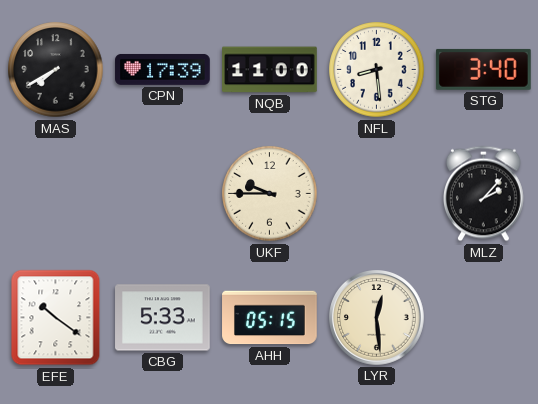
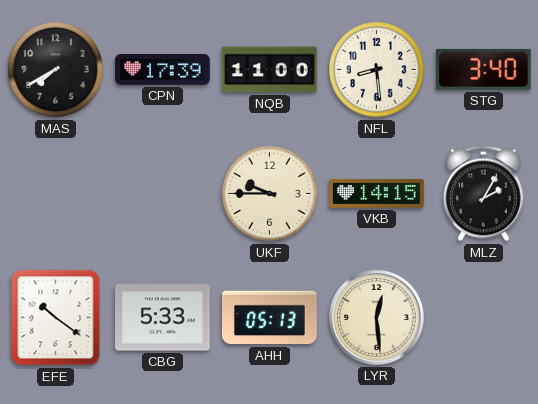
VKB: none -> 14:15 (377, 194)
MLZ: 2:07 -> 2:05 (484, 194)
AHH: 05:15 -> 05:13 (270, 318)
